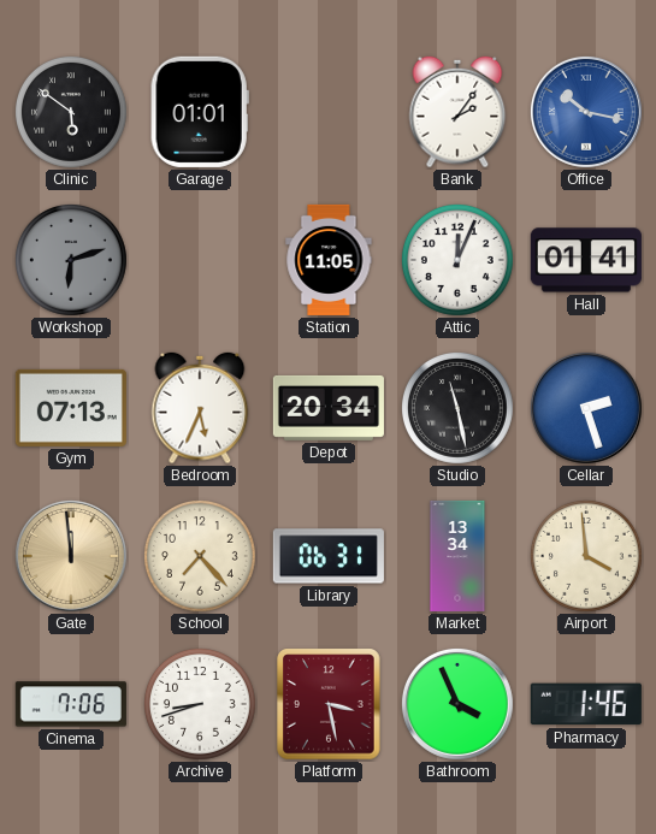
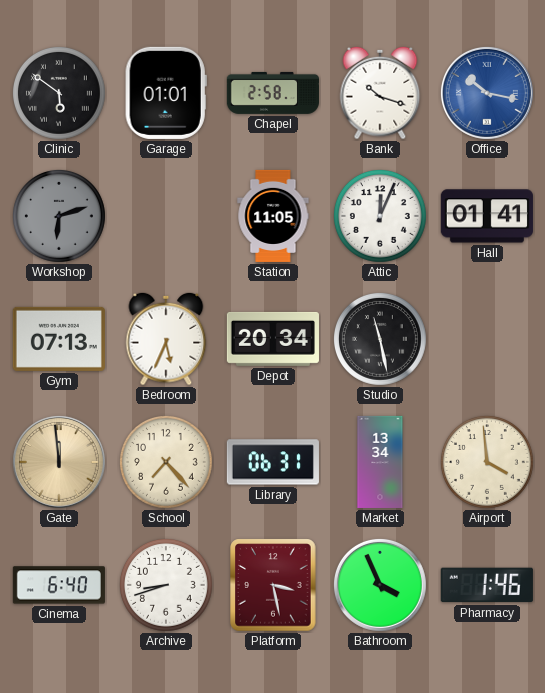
Chapel: none -> 2:58 (273, 93)
Bank: 2:06 -> 10:18 (380, 93)
Cellar: 2:27 -> none (586, 408)
Cinema: 7:06 -> 6:40 (59, 585)
